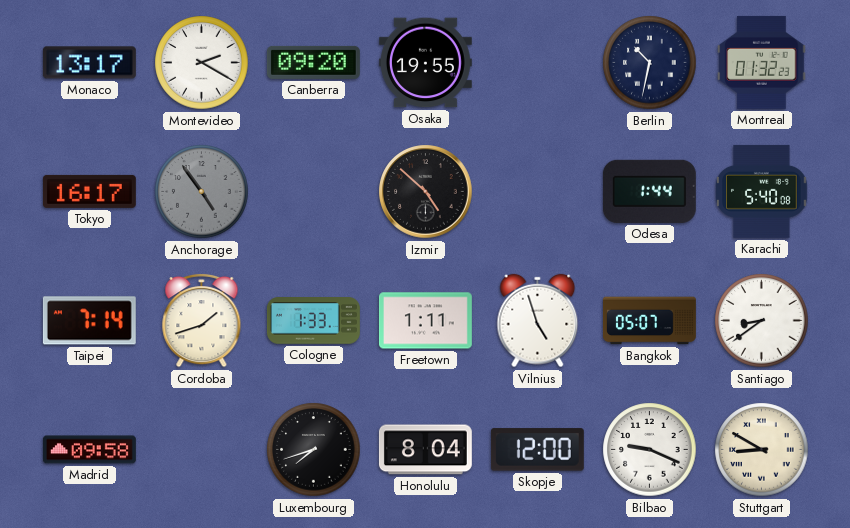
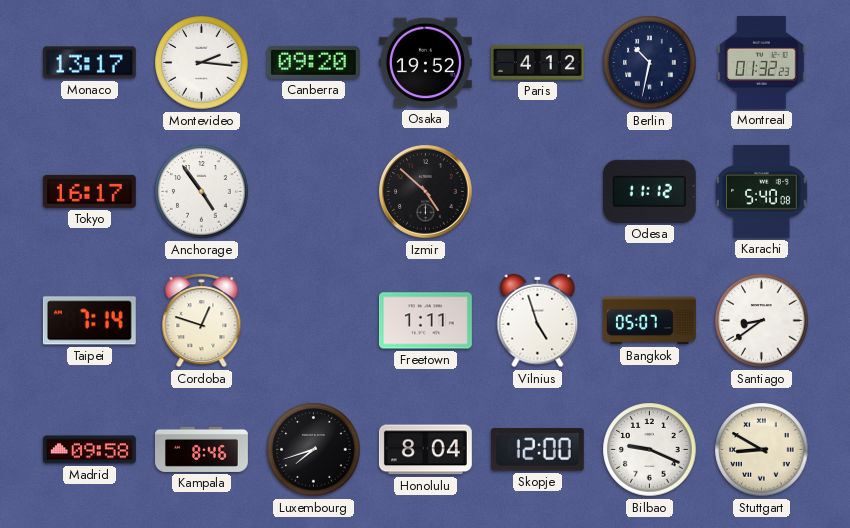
Montevideo: 2:20 -> 2:16 (202, 63)
Osaka: 19:55 -> 19:52 (425, 63)
Paris: none -> 4:12 (538, 62)
Anchorage dial: grey -> white (202, 192)
Odesa: 1:44 -> 11:12 (649, 191)
Cordoba: 1:42 -> 12:48 (202, 320)
Cologne: 1:33 -> none (313, 321)
Kampala: none -> 8:46 (202, 449)
